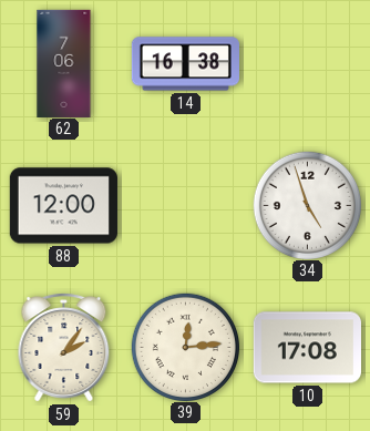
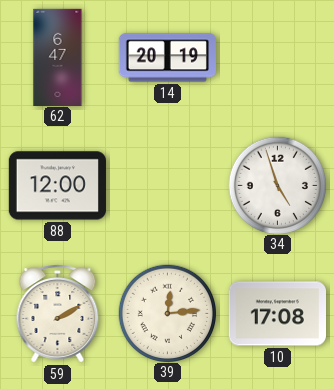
62: 7:06 -> 6:47 (58, 57)
14: 16:38 -> 20:19 (167, 58)
59: 2:06 -> 2:10 (58, 314)
